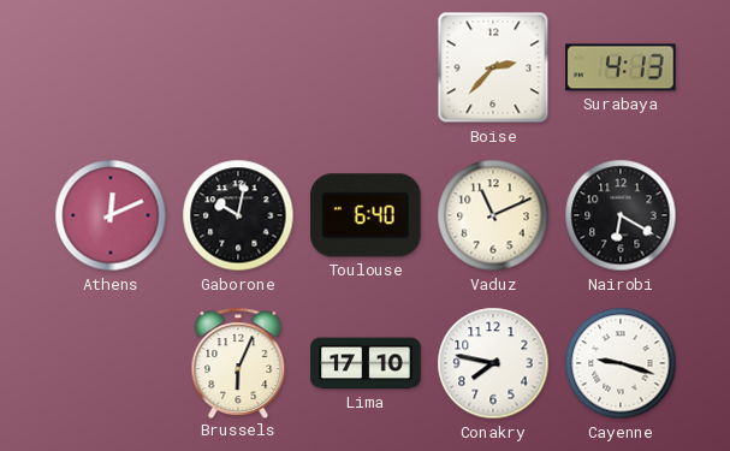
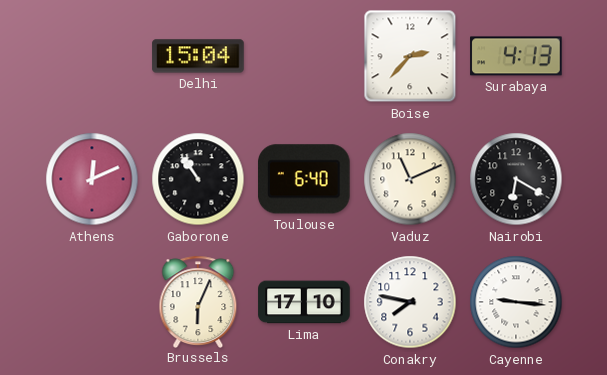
Delhi: none -> 15:04 (198, 56)
Gaborone: 10:02 -> 10:54 (198, 179)
Cayenne: 9:18 -> 9:16 (516, 302)
